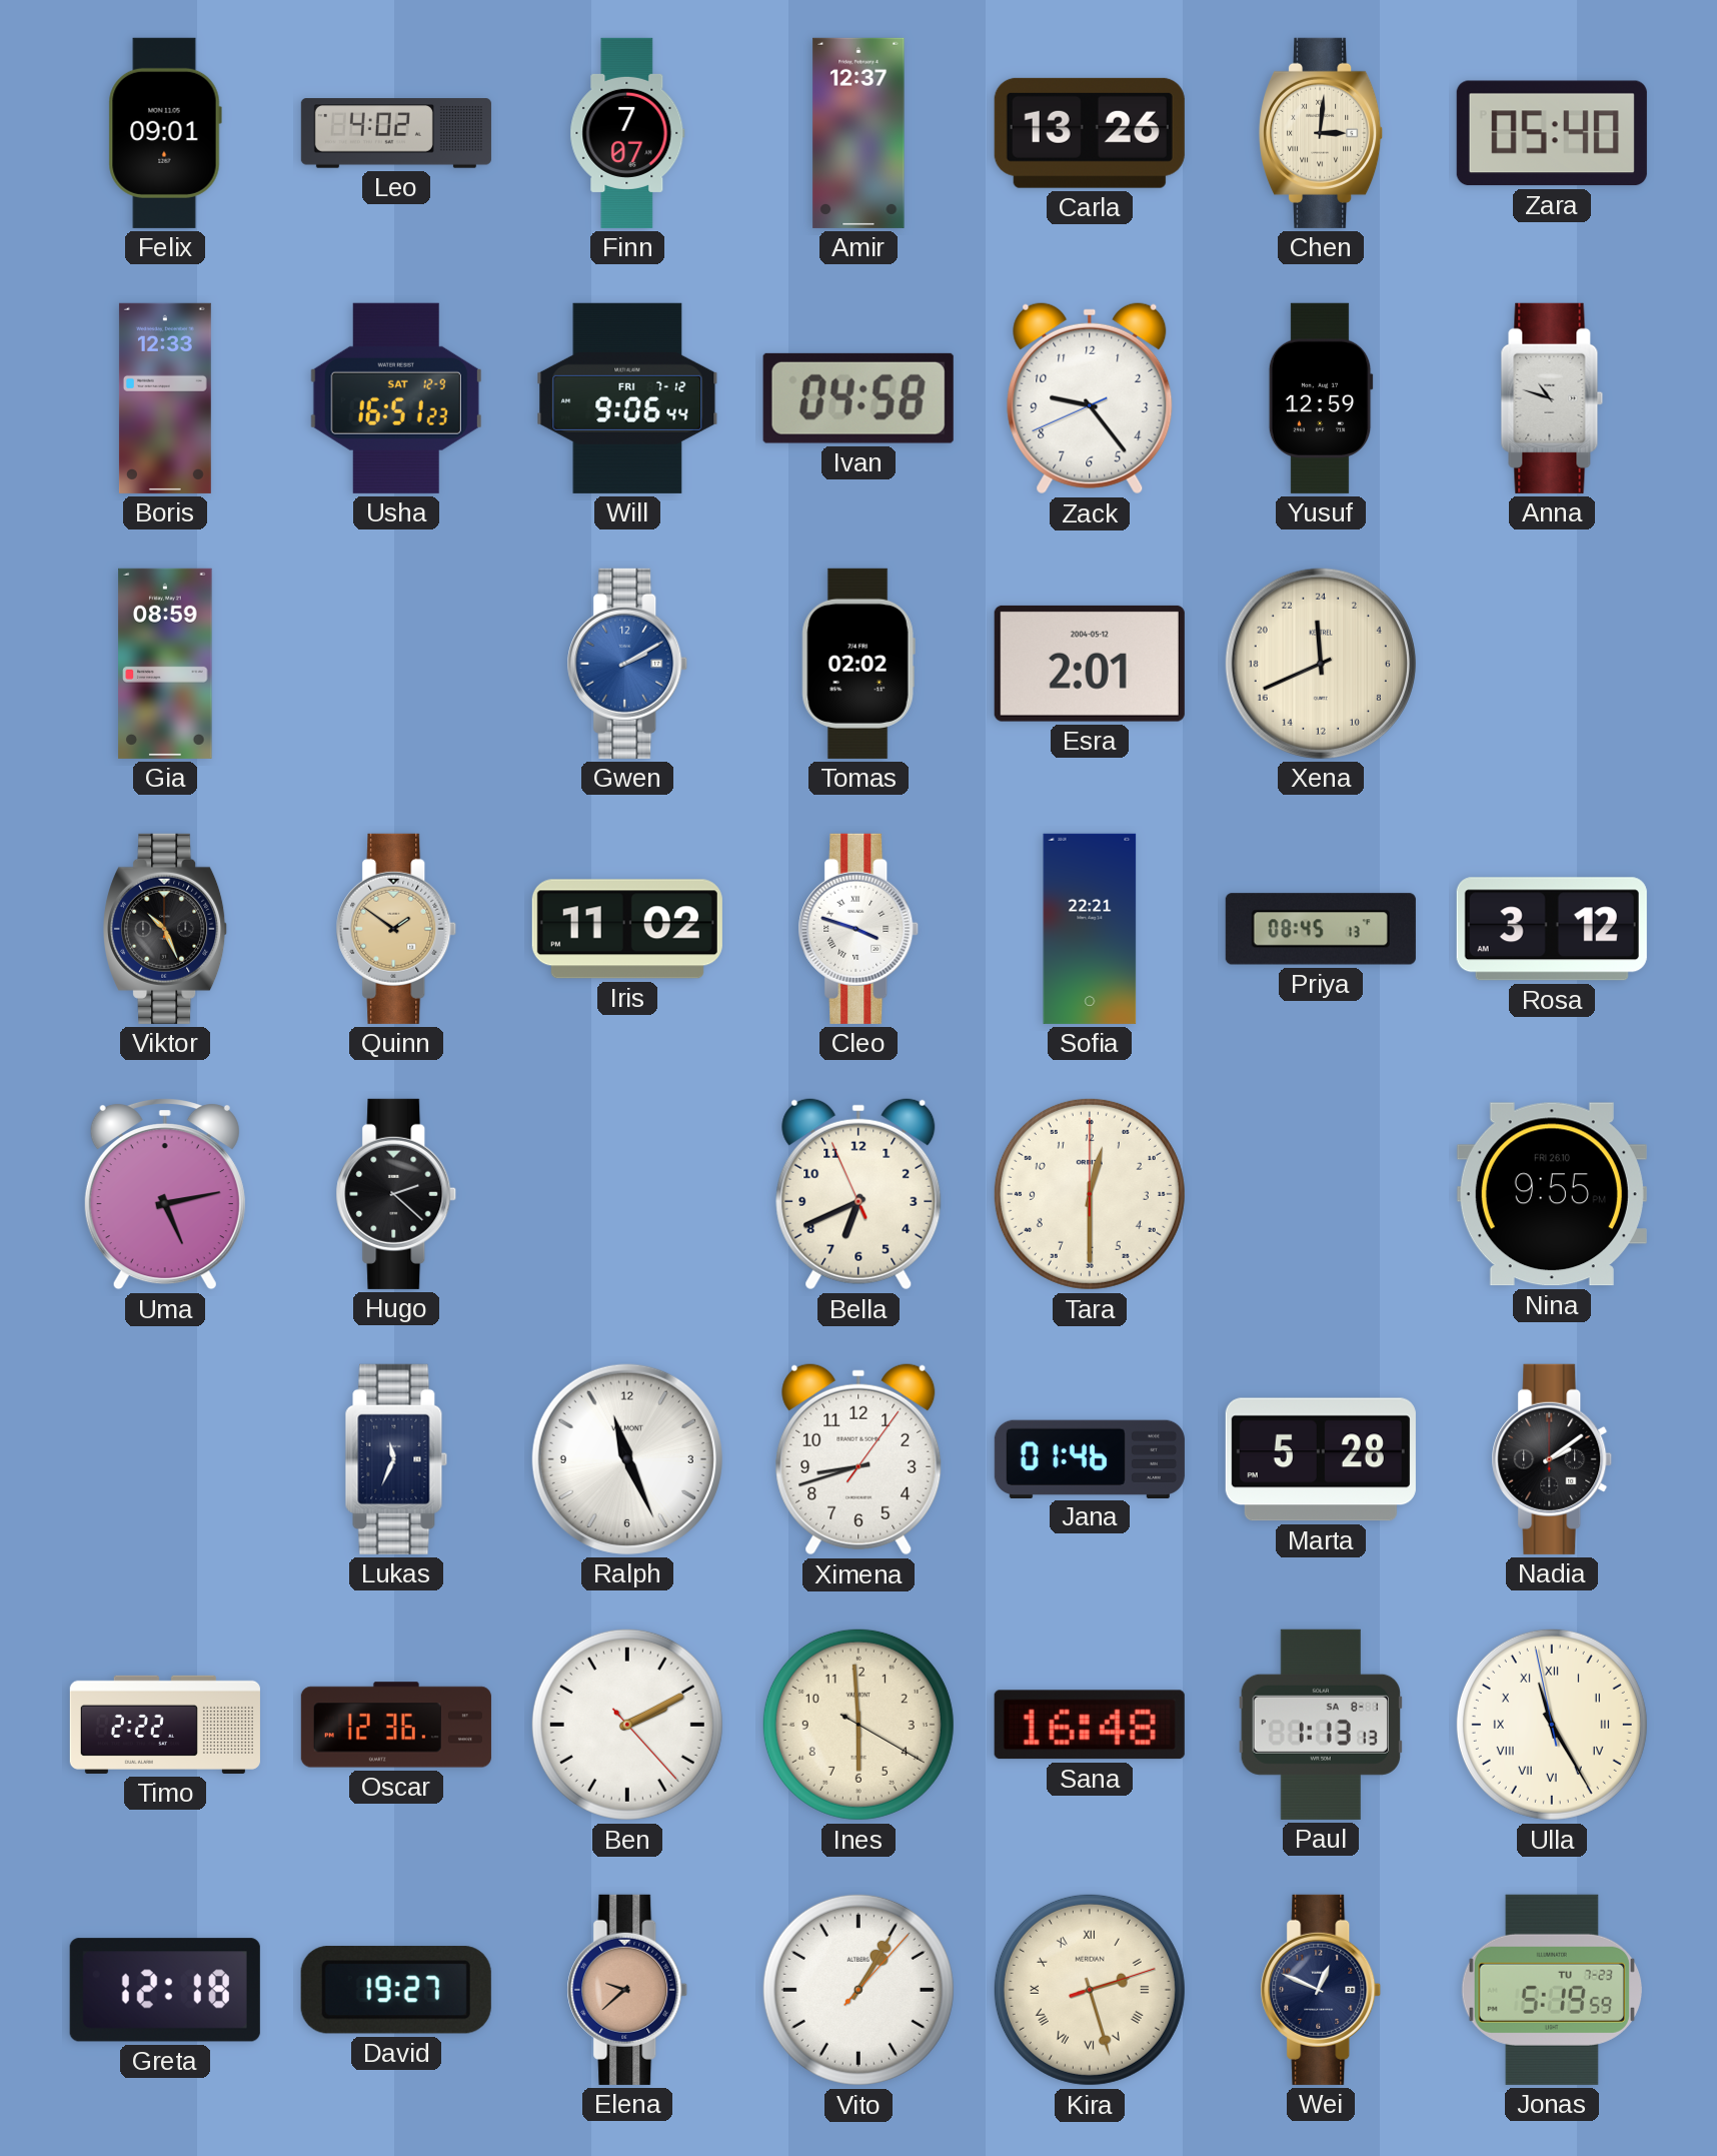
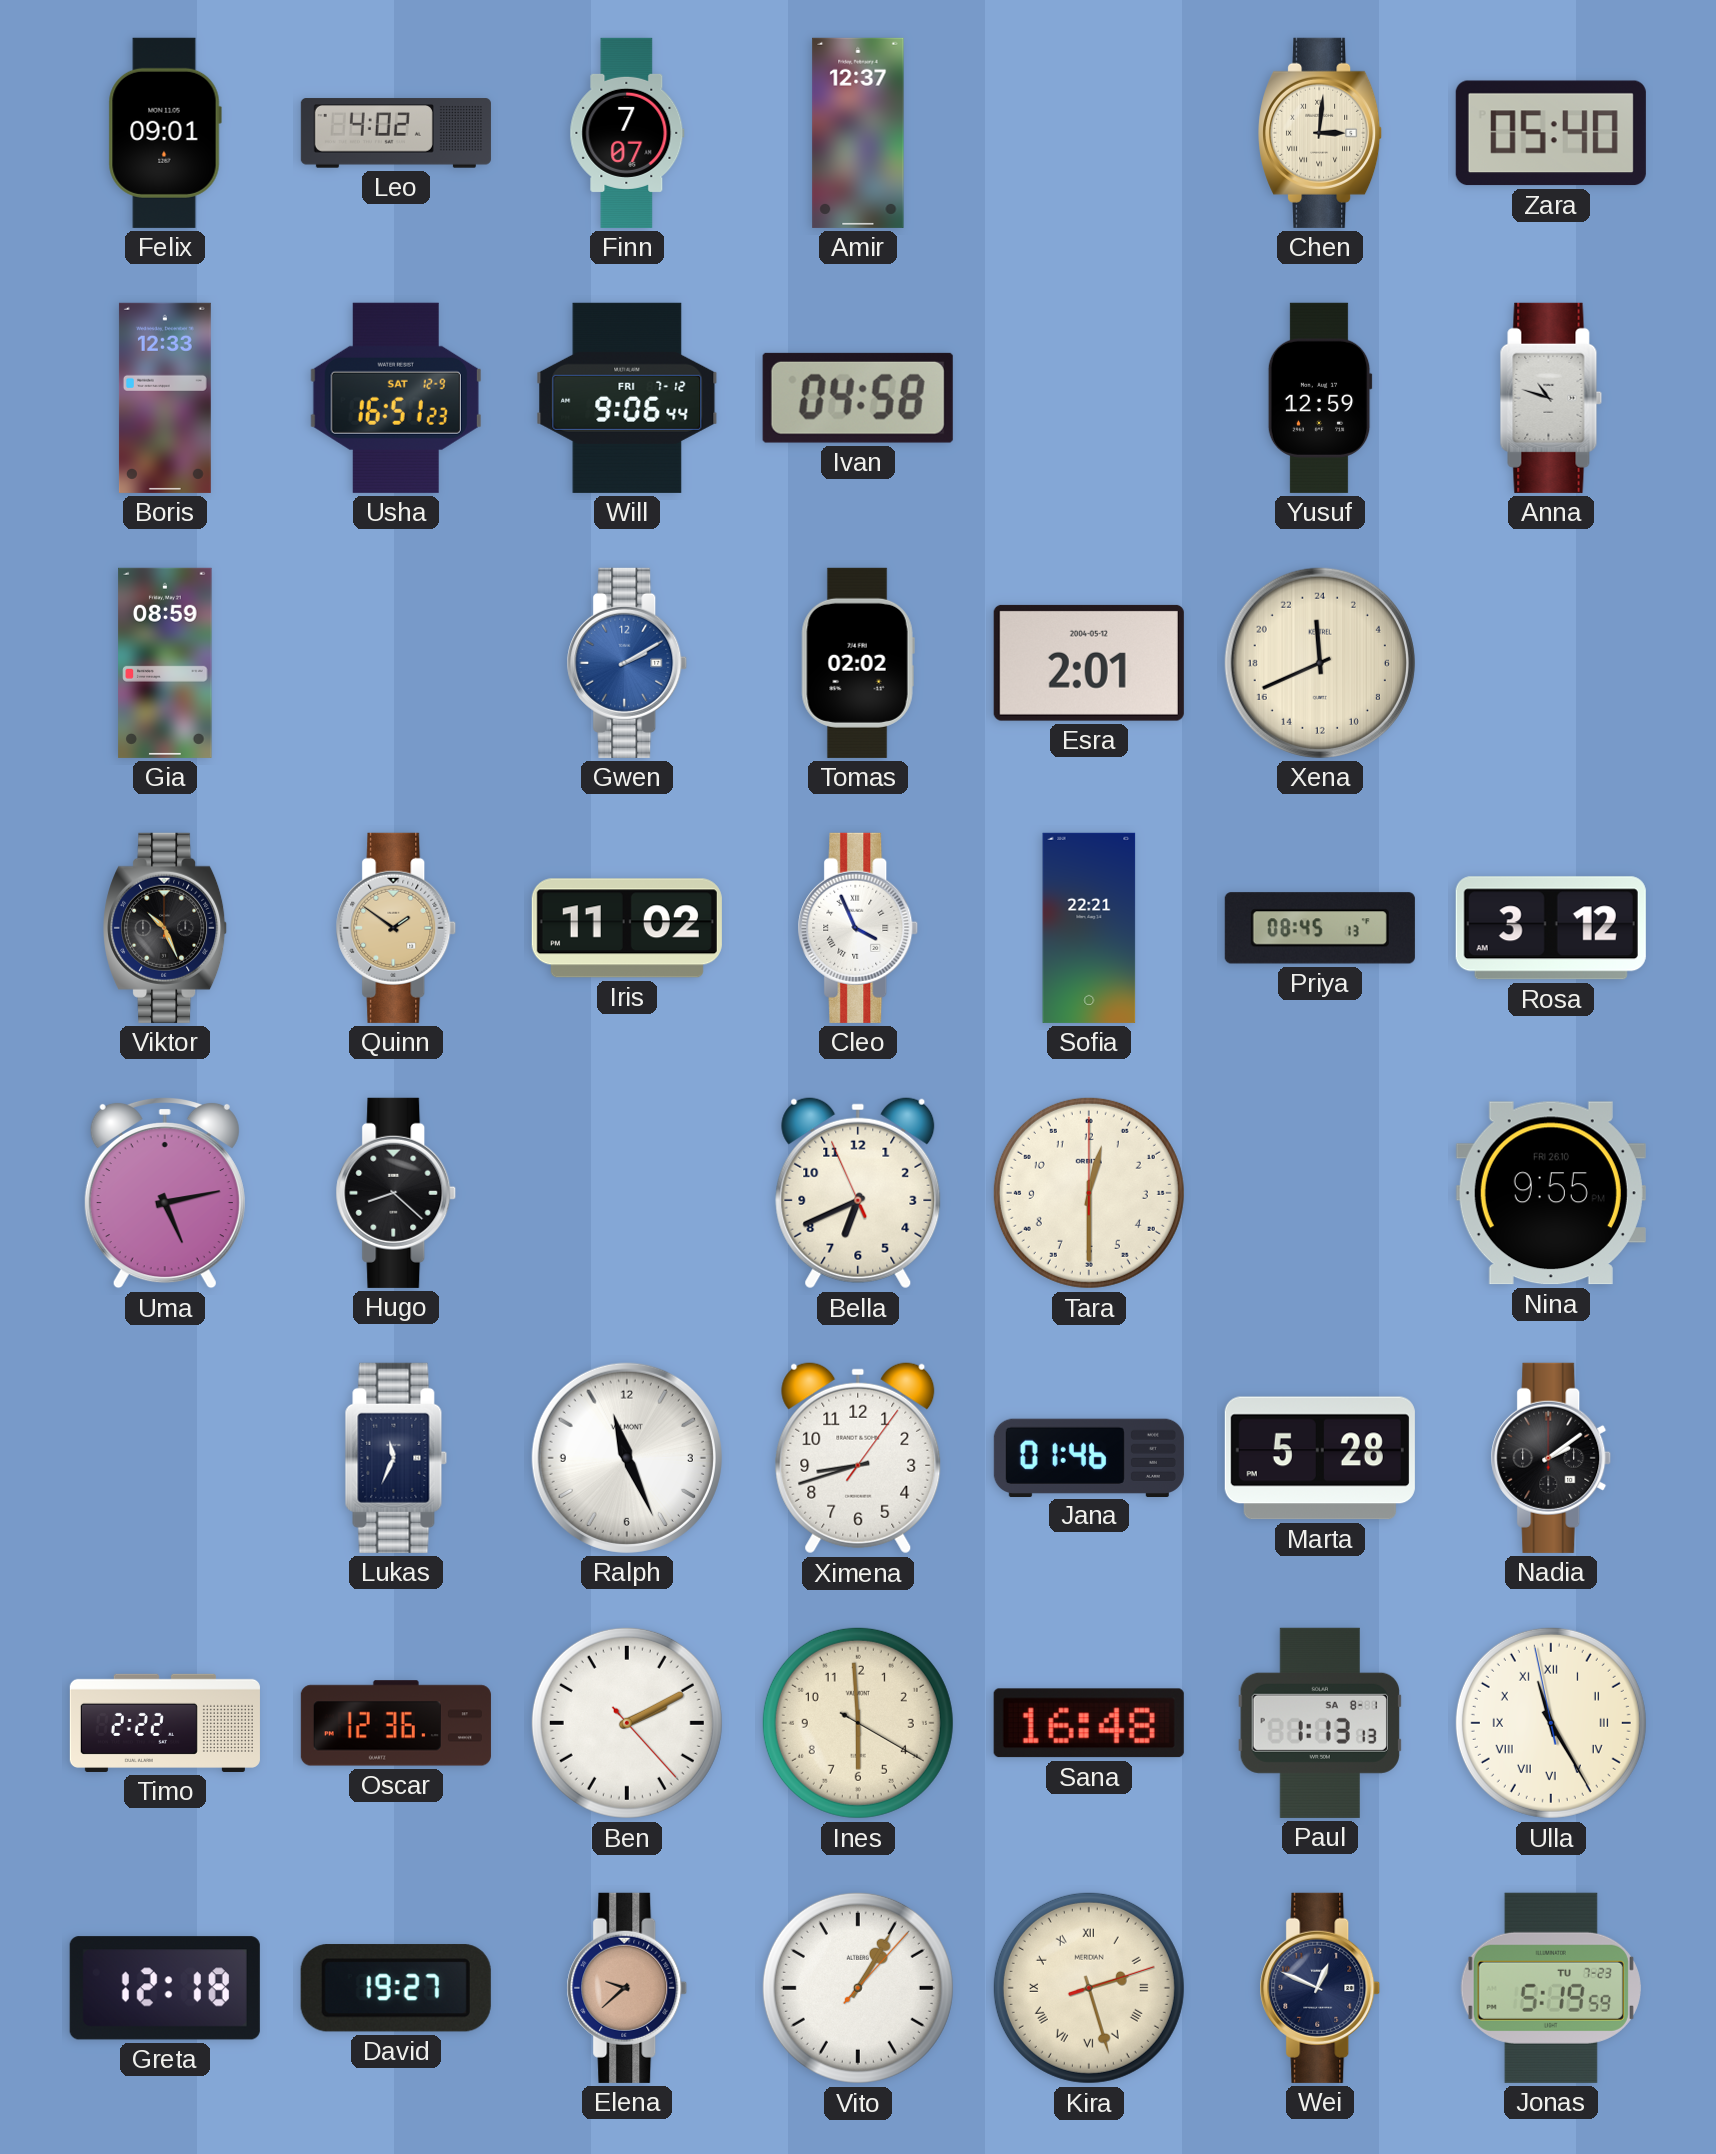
Carla: 13:26 -> none (1090, 133)
Zack: 9:23 -> none (1090, 398)
Cleo: 3:48 -> 3:56 (858, 928)
Hugo: 2:22 -> 8:22 (396, 1193)
